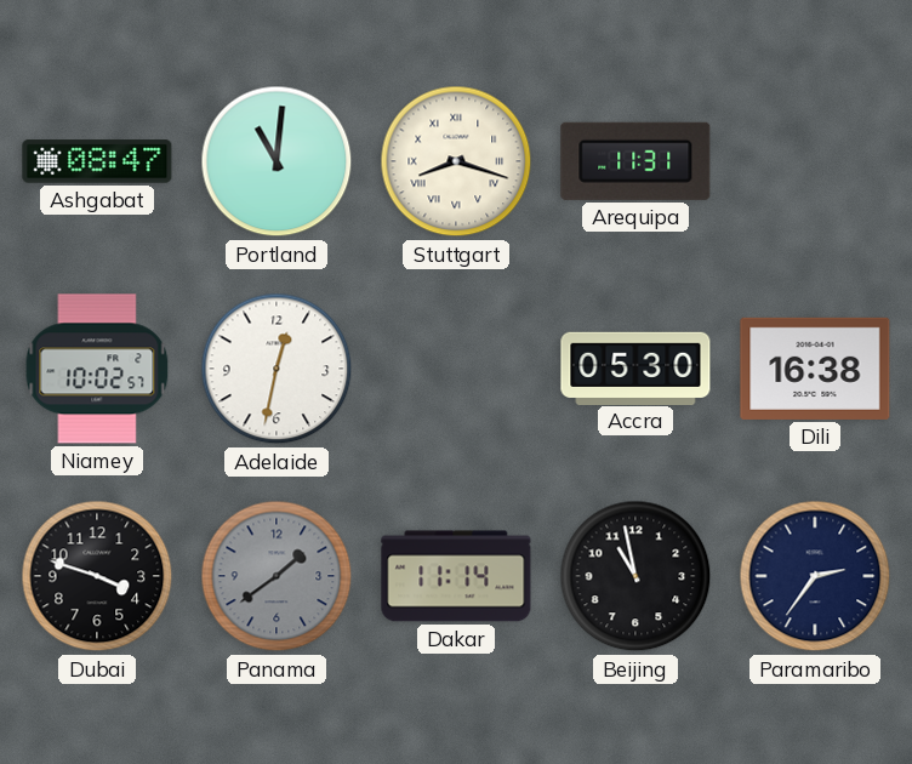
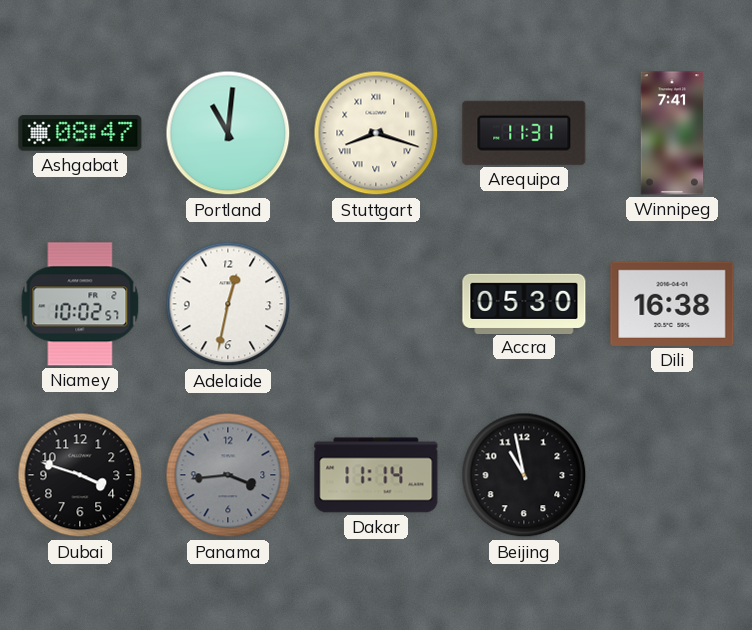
Winnipeg: none -> 7:41 (672, 133)
Panama: 1:39 -> 3:44 (228, 475)
Paramaribo: 2:36 -> none (815, 576)
